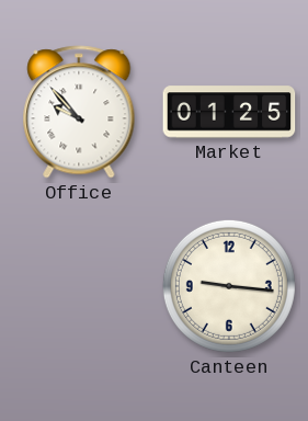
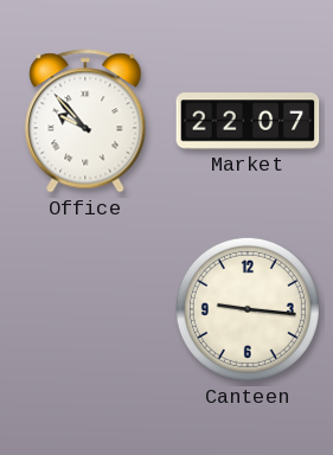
Market: 01:25 -> 22:07 (248, 121)
